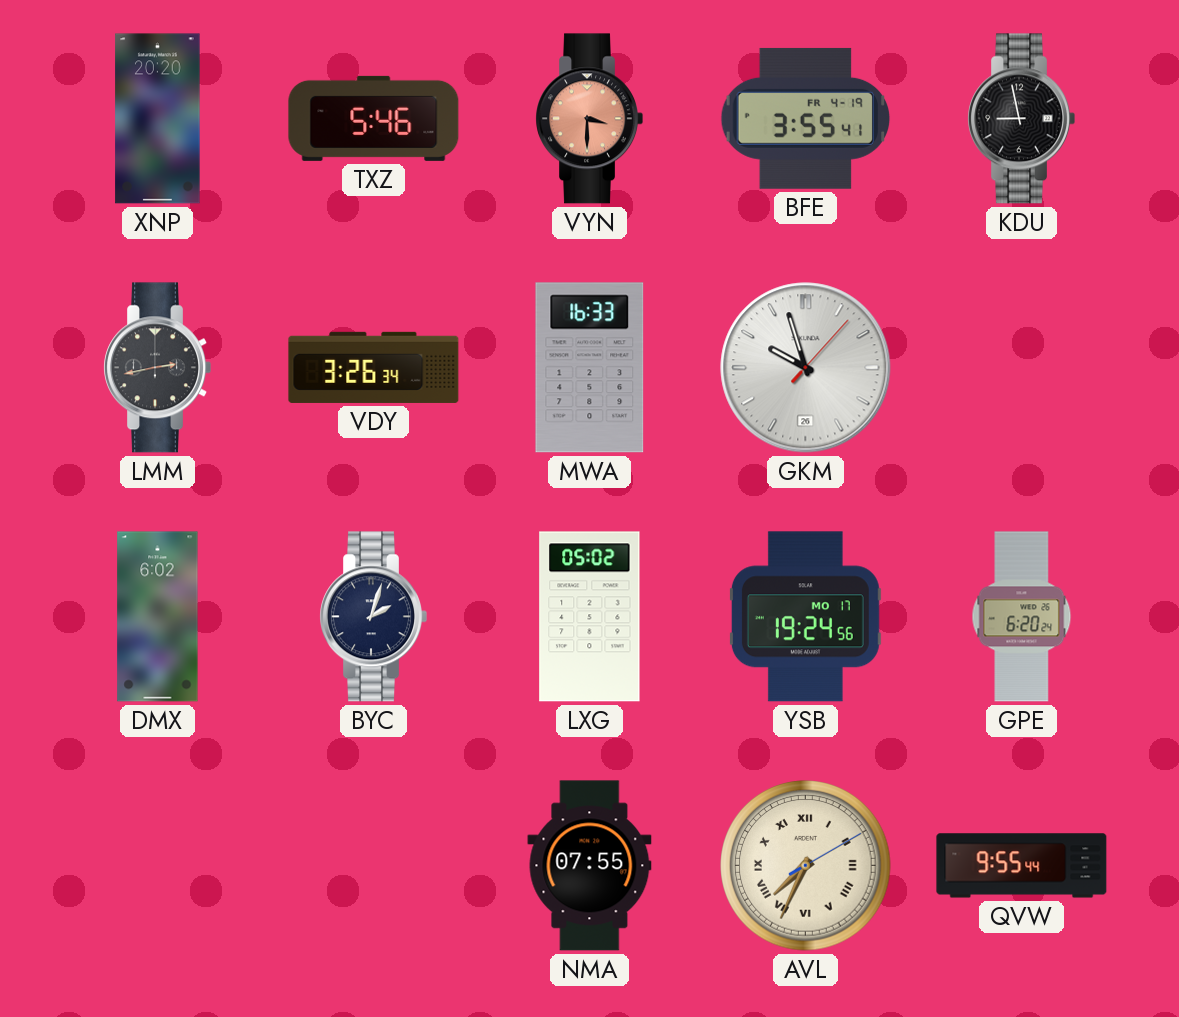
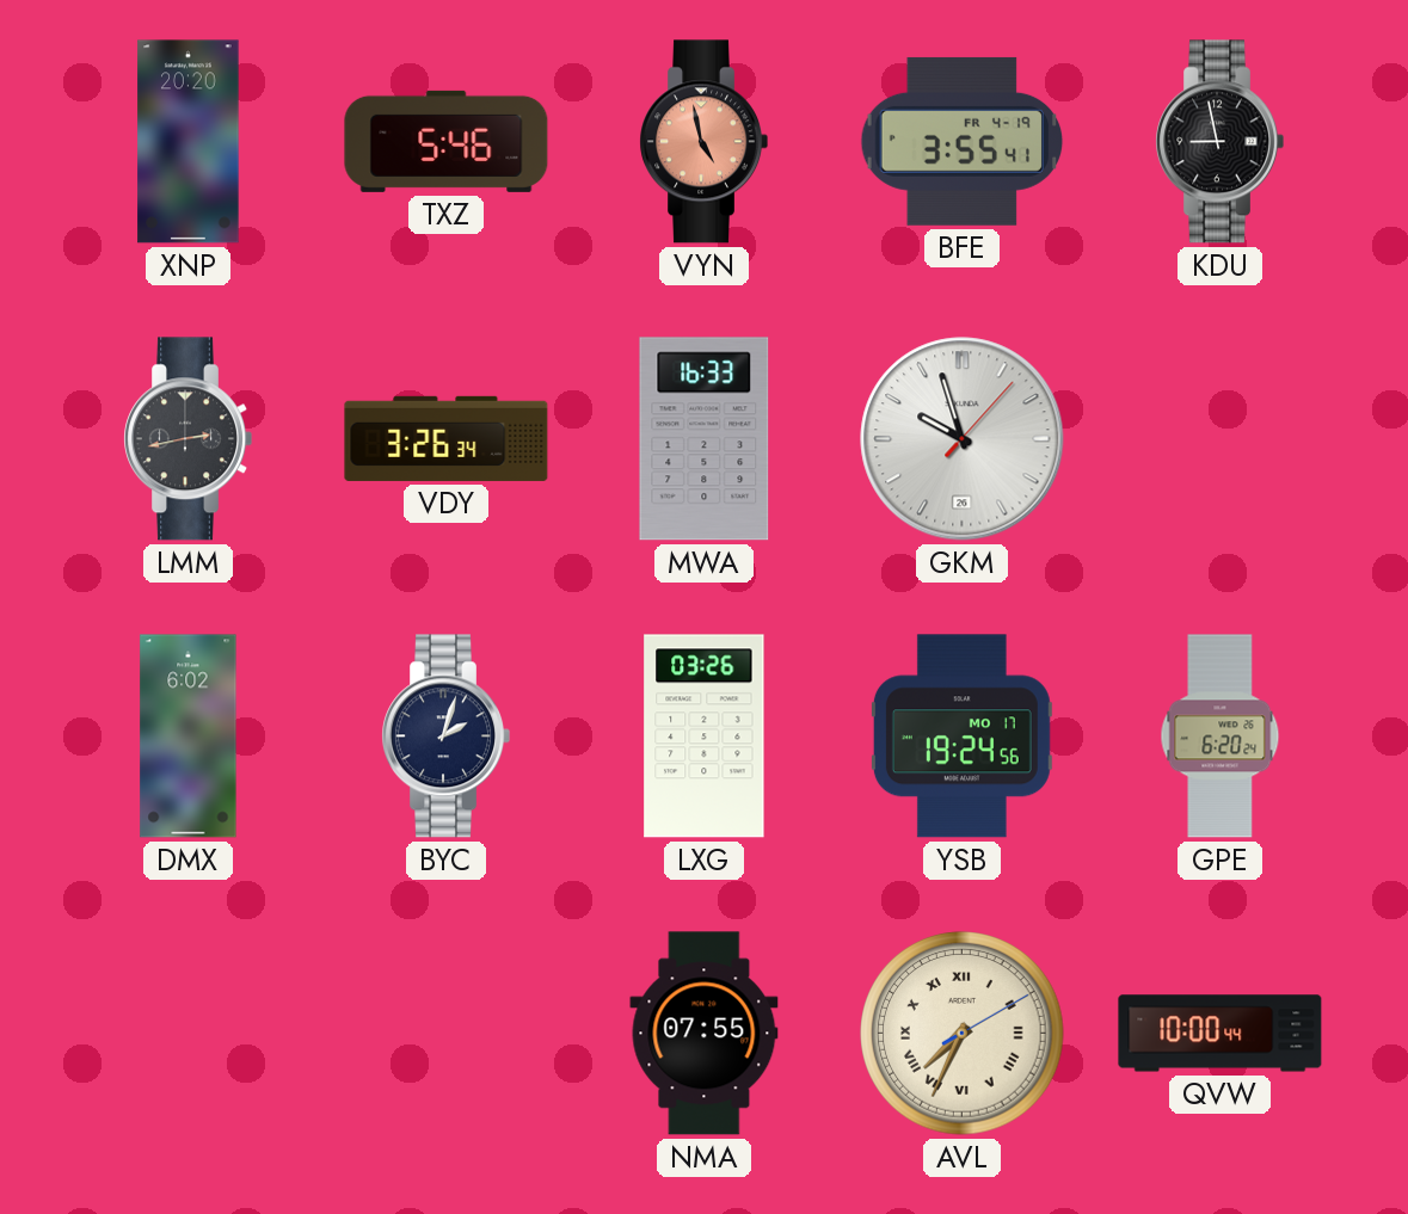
VYN: 3:30 -> 4:58 (703, 142)
LXG: 05:02 -> 03:26 (705, 737)
QVW: 9:55 -> 10:00 (1221, 1034)
